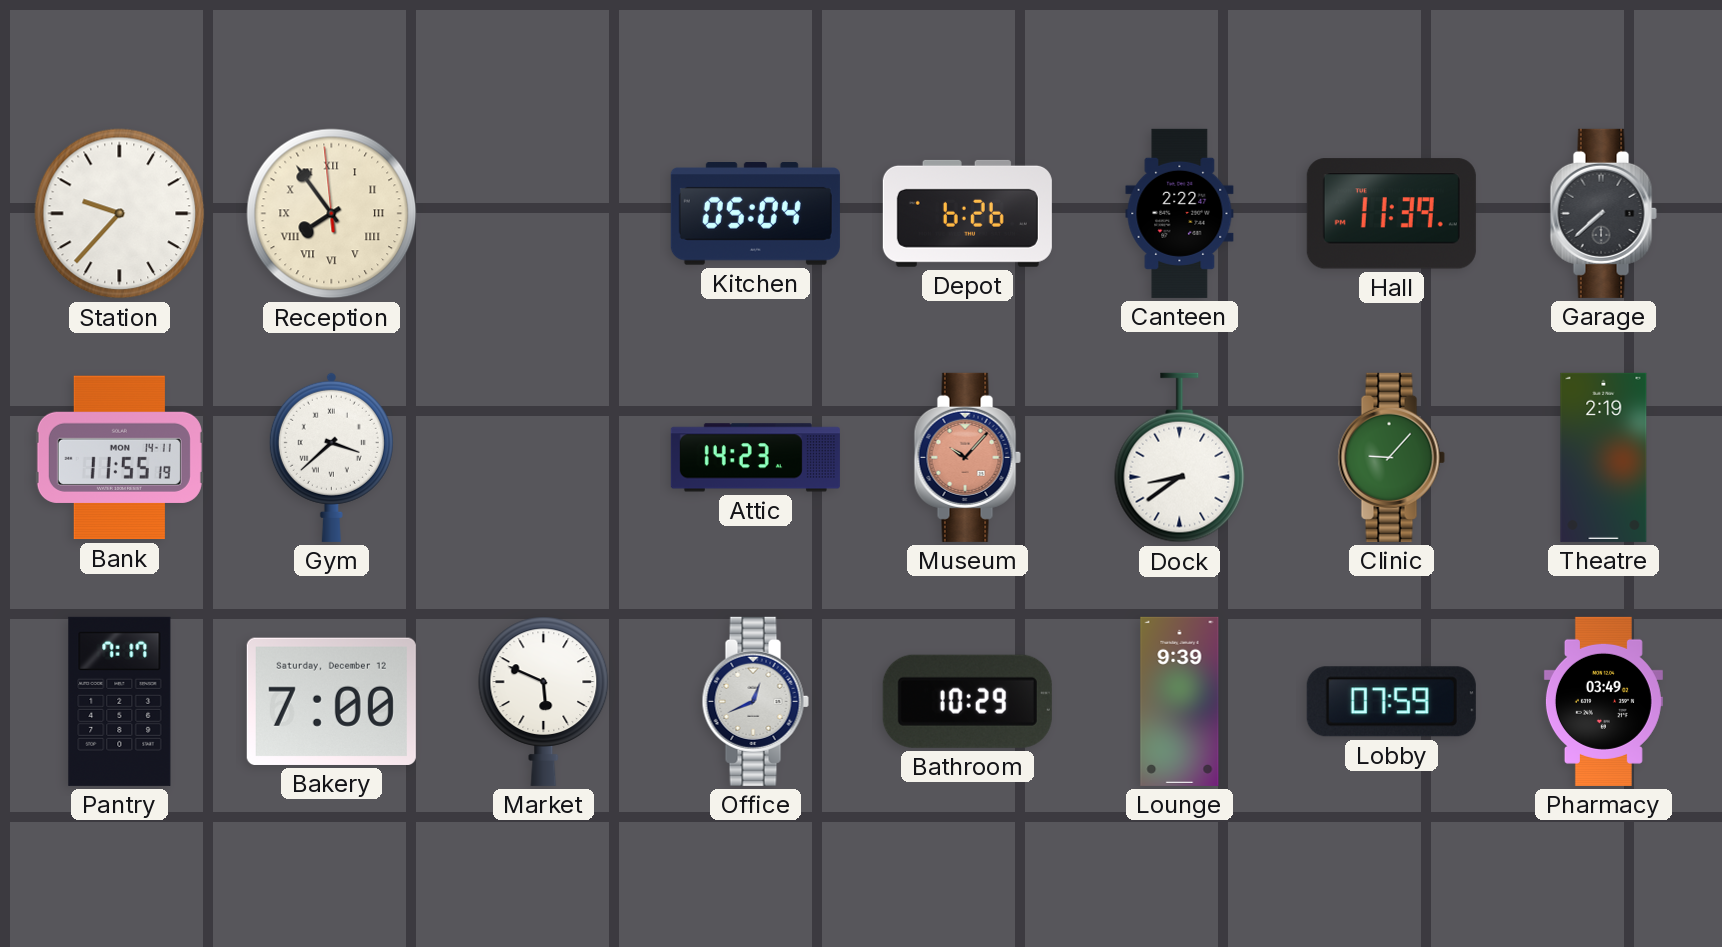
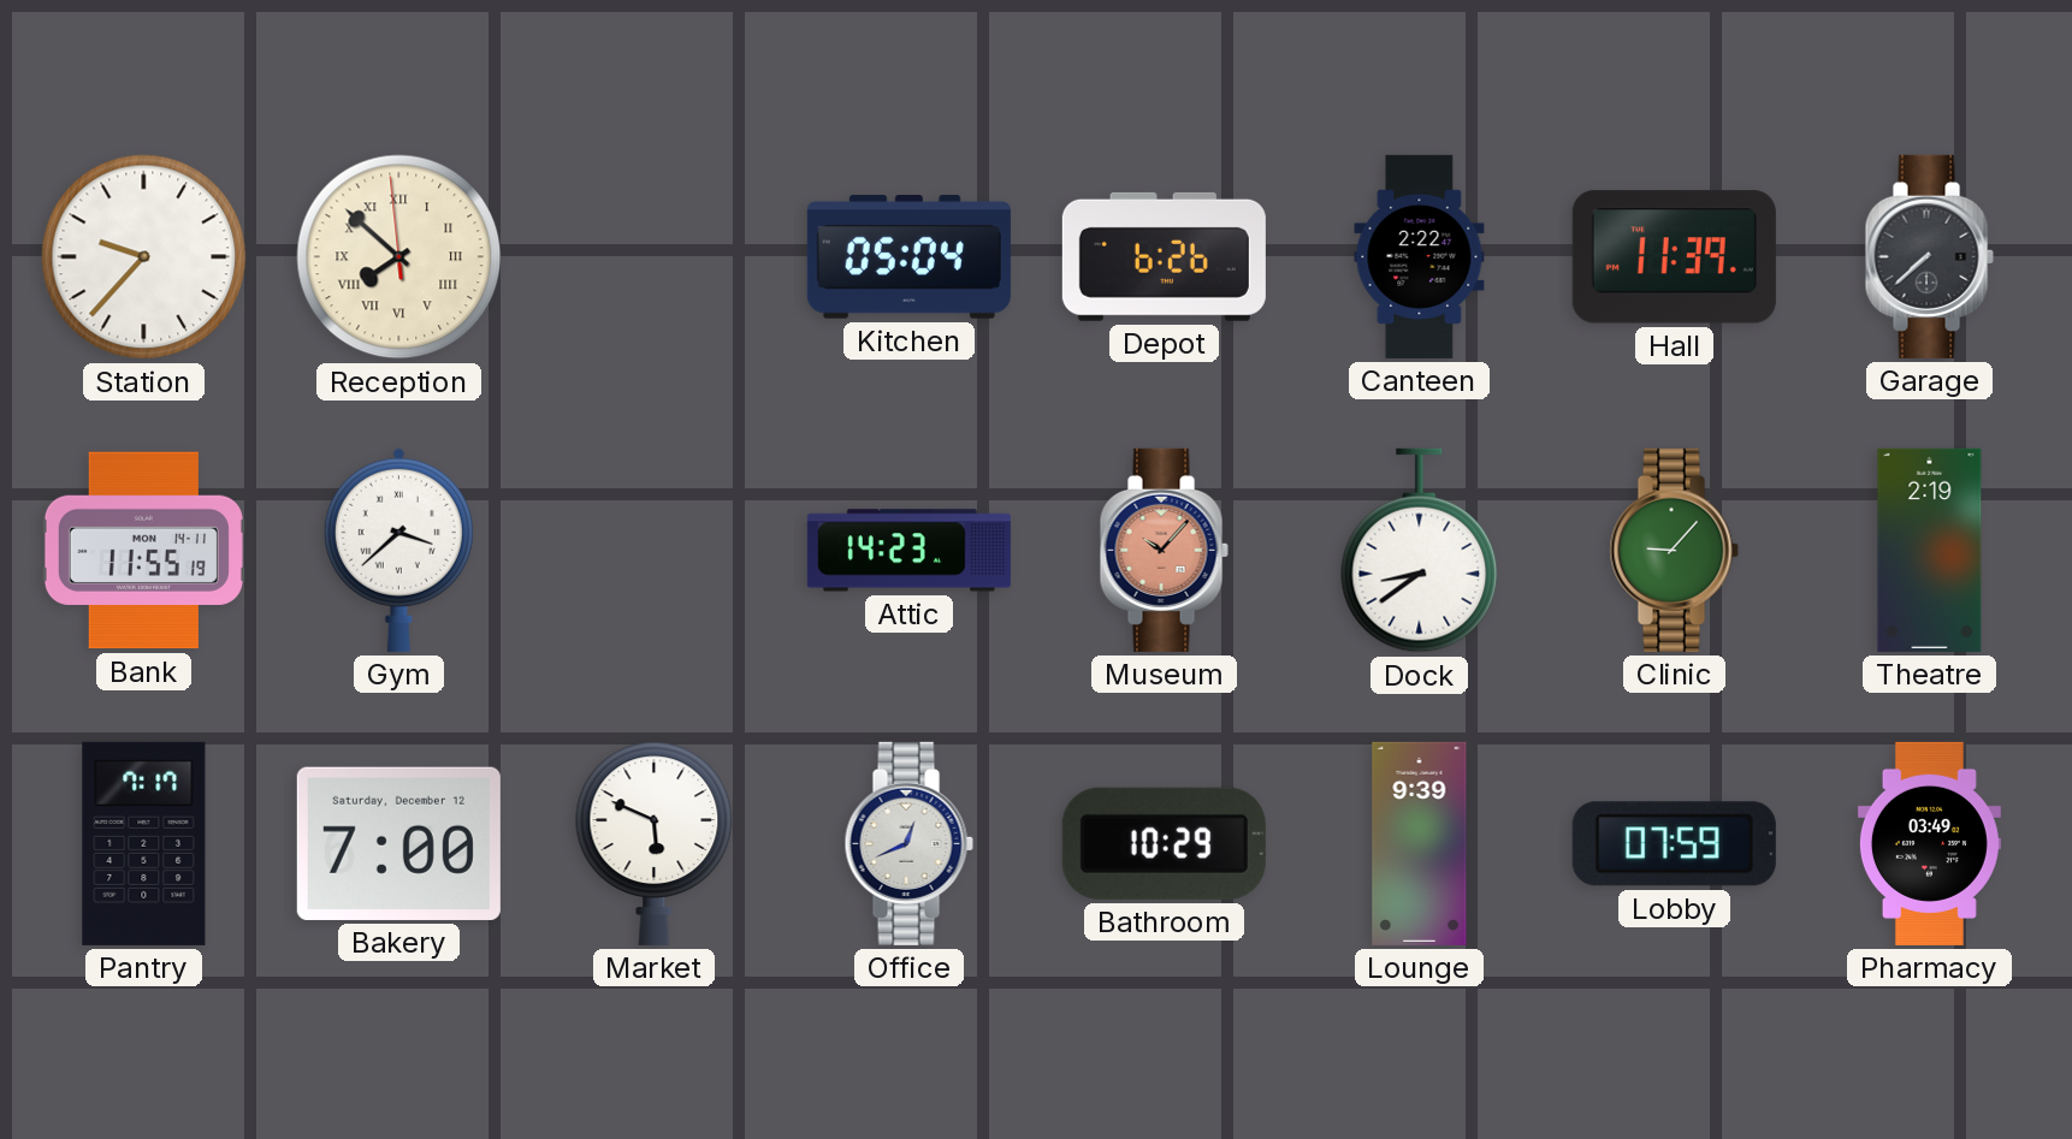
Reception: 7:53 -> 7:51 (399, 257)
